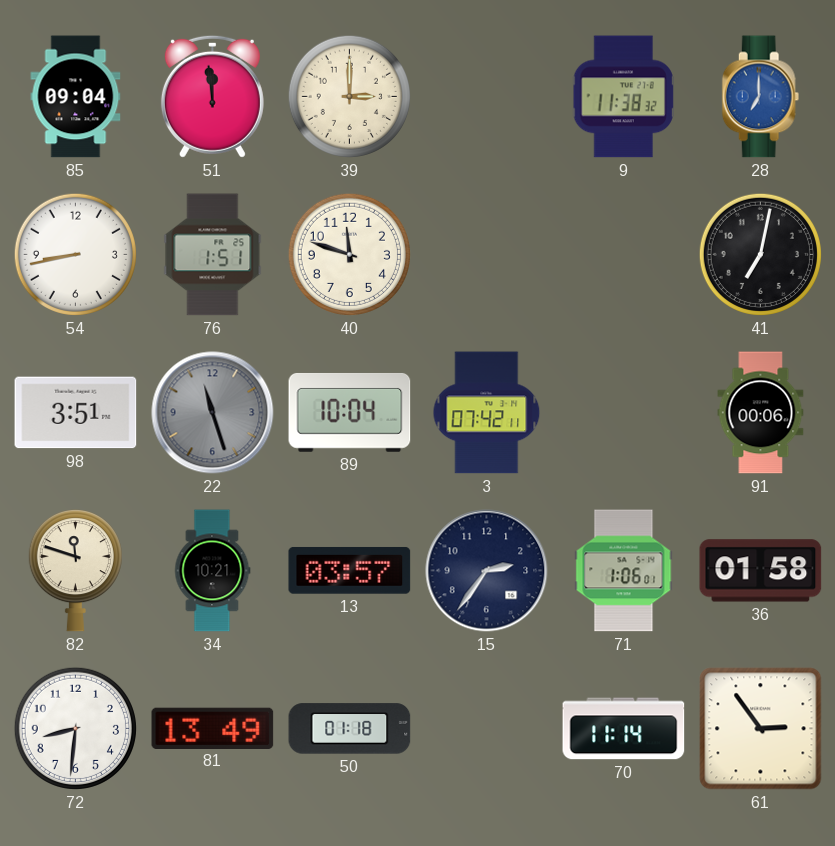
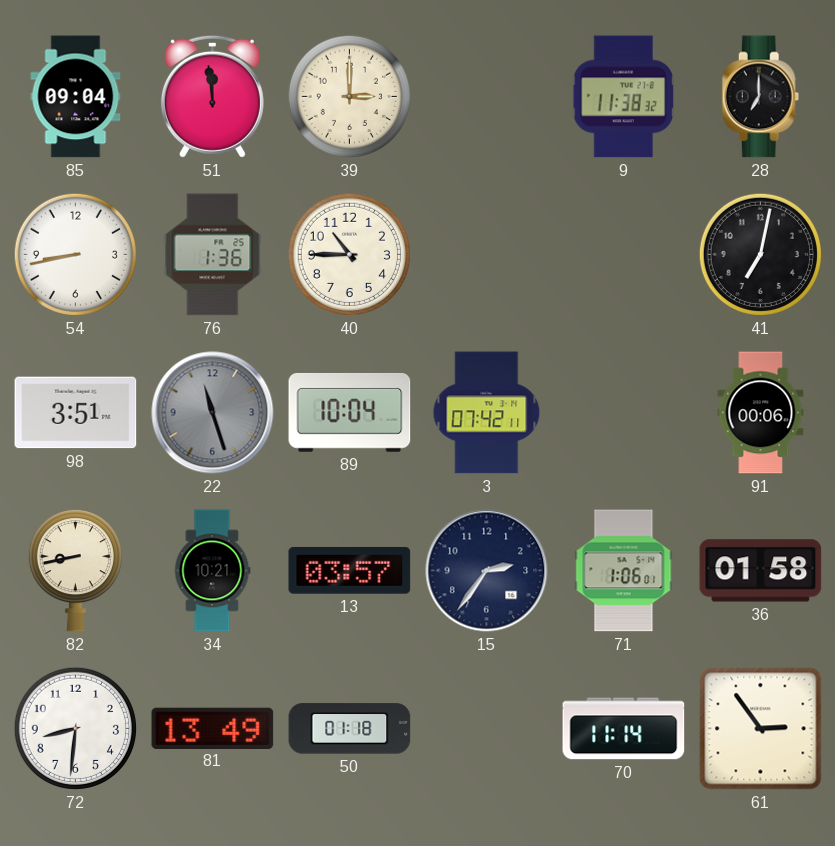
28 dial: blue -> black (761, 97)
76: 1:51 -> 1:36 (213, 255)
40: 11:48 -> 10:45 (349, 254)
82: 11:48 -> 8:43 (75, 571)
